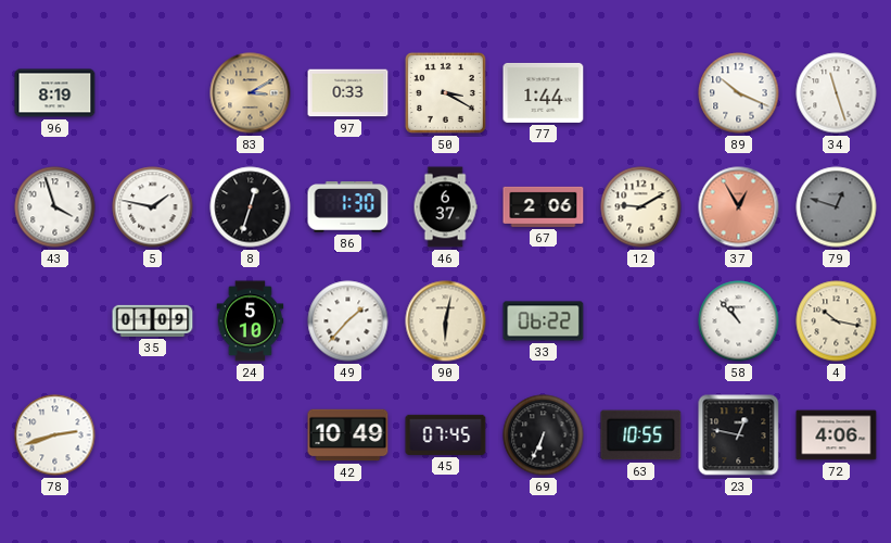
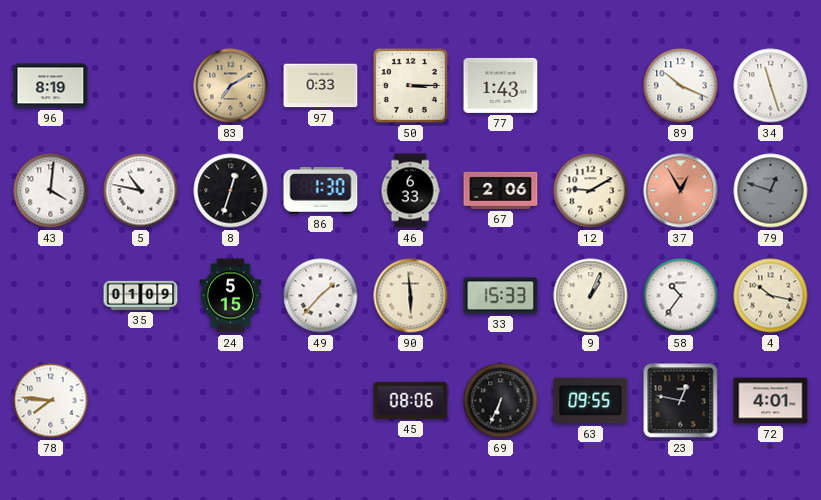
83: 3:10 -> 7:10 (231, 86)
50: 3:20 -> 3:15 (410, 85)
77: 1:44 -> 1:43 (501, 85)
43: 3:57 -> 4:01 (51, 191)
5: 1:47 -> 10:47 (141, 191)
46: 6:37 -> 6:33 (410, 191)
24: 5:10 -> 5:15 (231, 296)
90: 6:02 -> 5:59 (411, 296)
33: 06:22 -> 15:33 (501, 296)
9: none -> 1:04 (591, 296)
58: 10:53 -> 10:36 (681, 296)
78: 2:42 -> 7:46 (51, 401)
42: 10:49 -> none (348, 435)
45: 07:45 -> 08:06 (411, 400)
63: 10:55 -> 09:55 (591, 401)
72: 4:06 -> 4:01 (771, 401)
